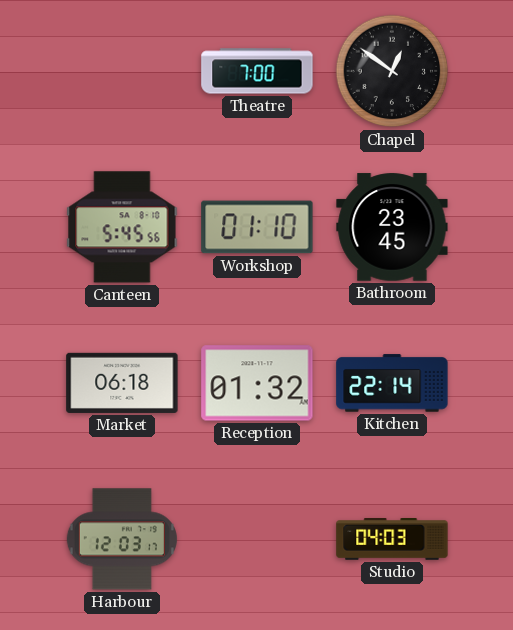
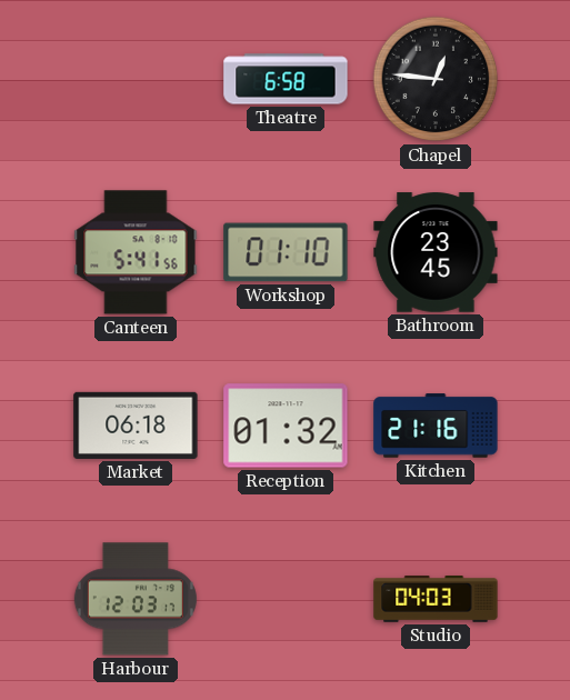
Theatre: 7:00 -> 6:58 (286, 79)
Chapel: 12:51 -> 12:46 (436, 79)
Canteen: 5:45 -> 5:41 (136, 252)
Kitchen: 22:14 -> 21:16 (436, 426)
